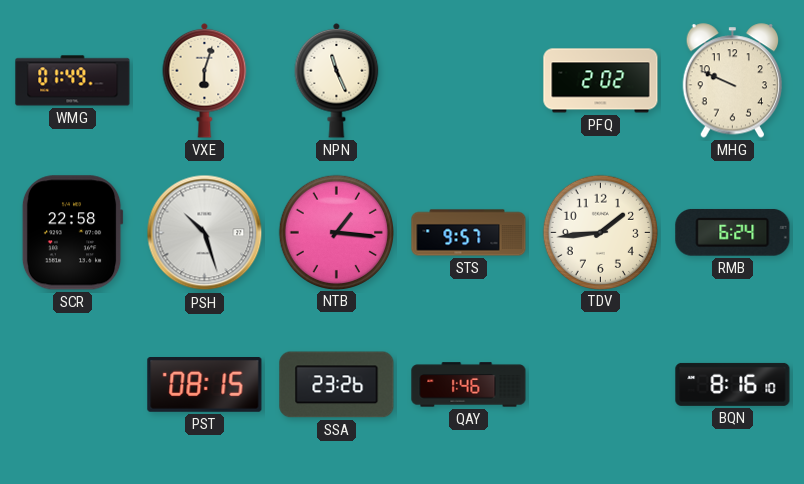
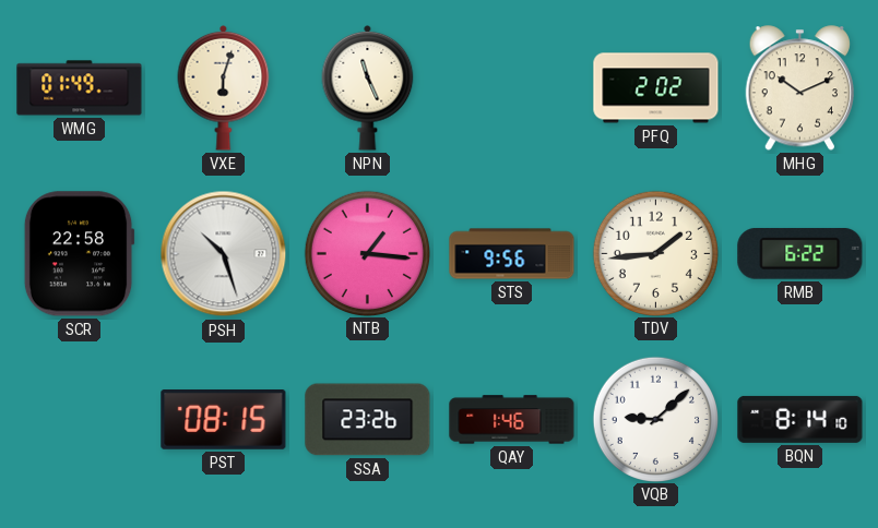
MHG: 9:49 -> 10:11 (800, 88)
STS: 9:57 -> 9:56 (512, 254)
RMB: 6:24 -> 6:22 (800, 254)
VQB: none -> 9:08 (655, 419)
BQN: 8:16 -> 8:14 (800, 419)
